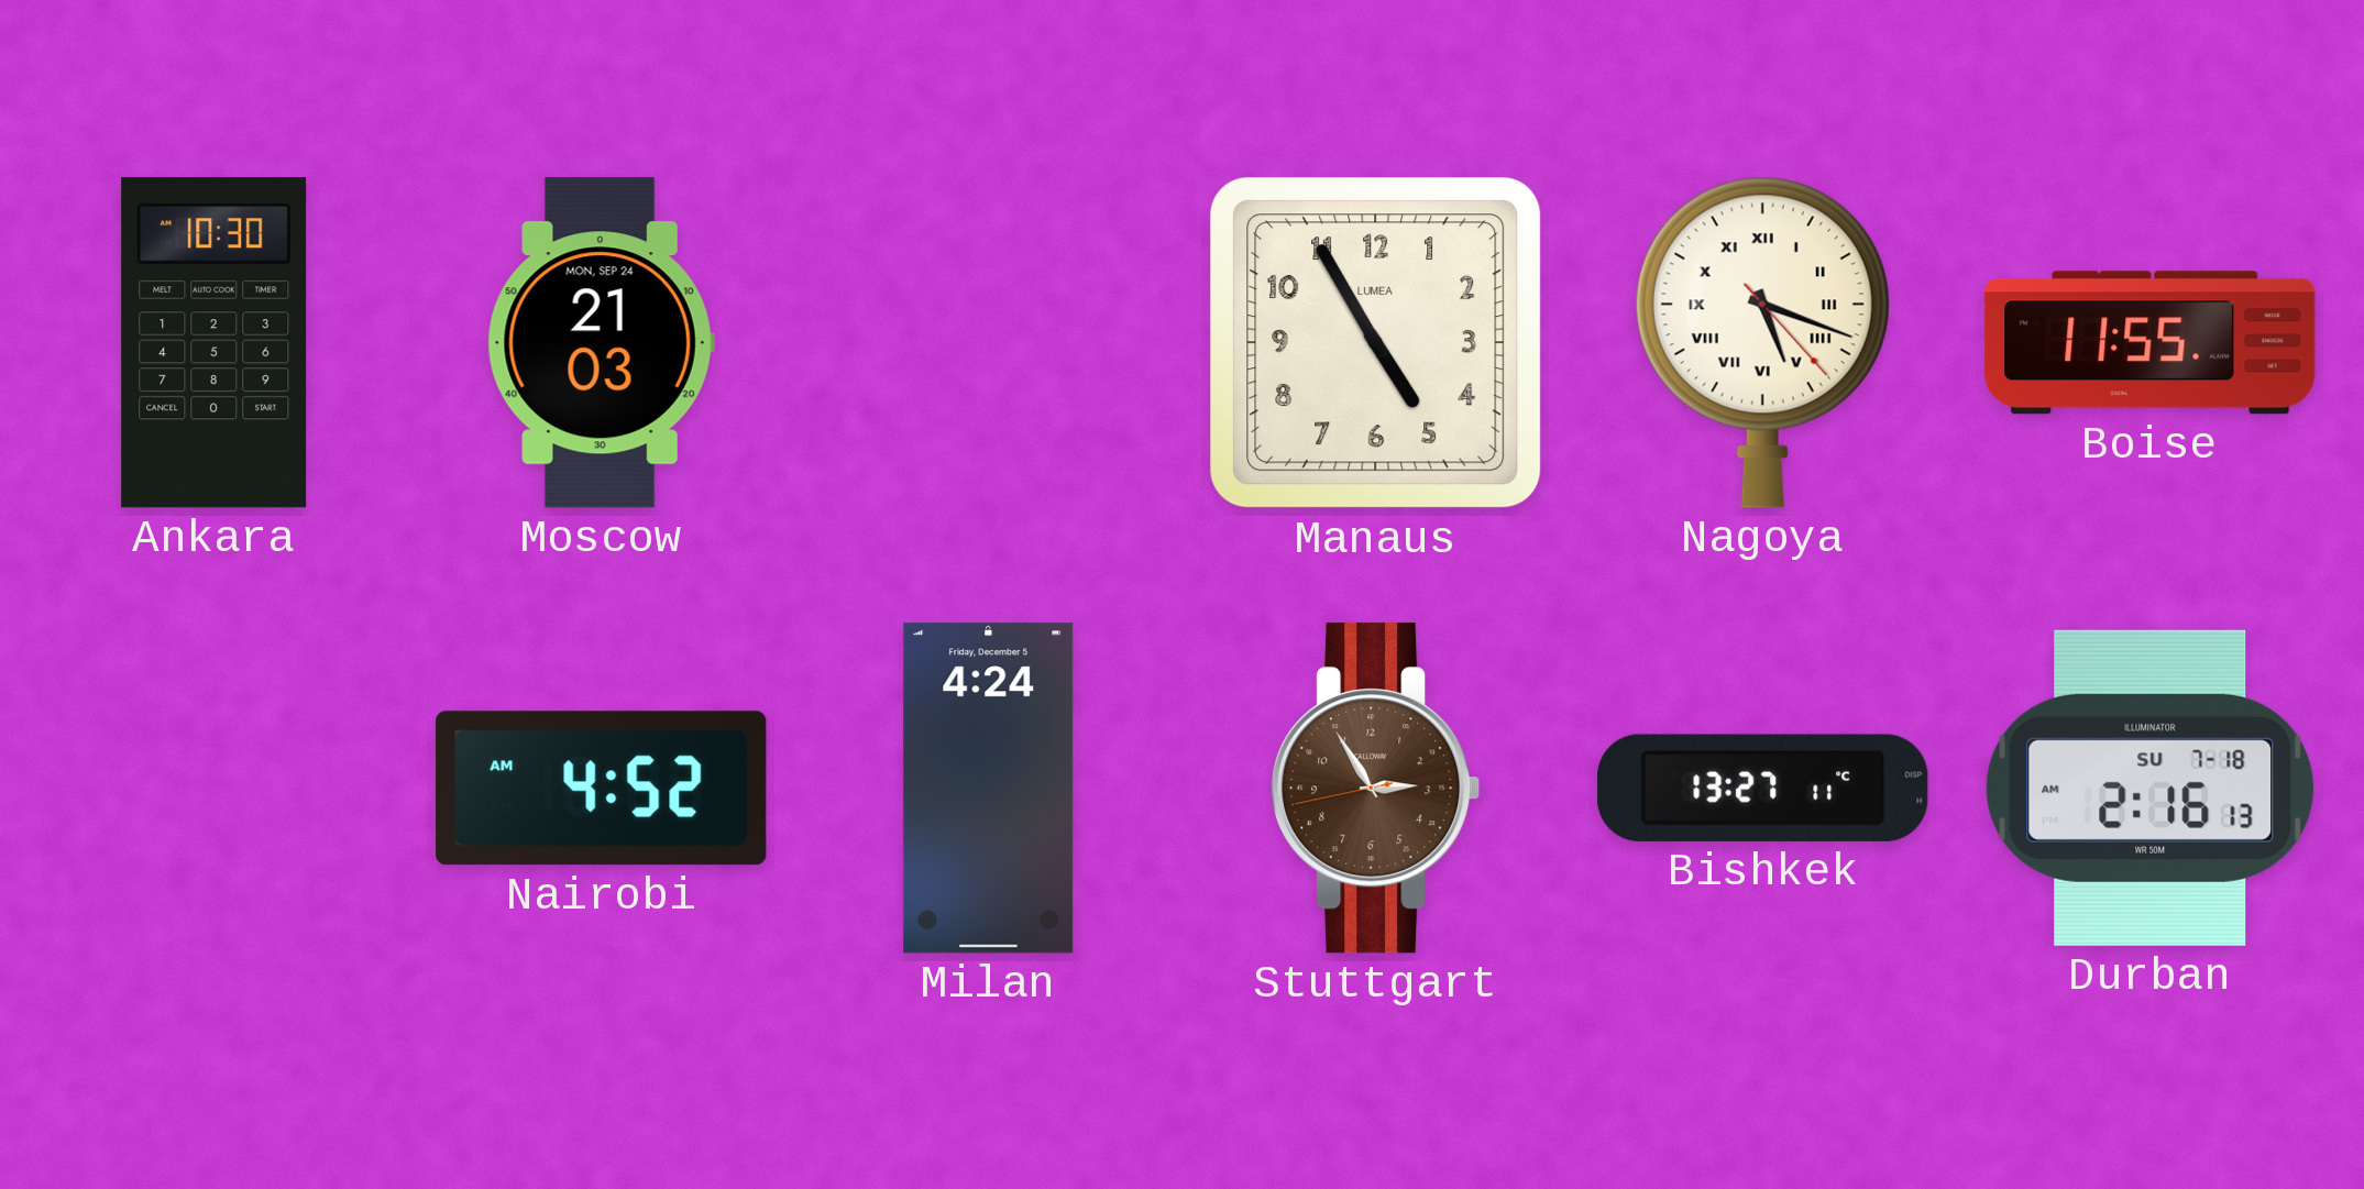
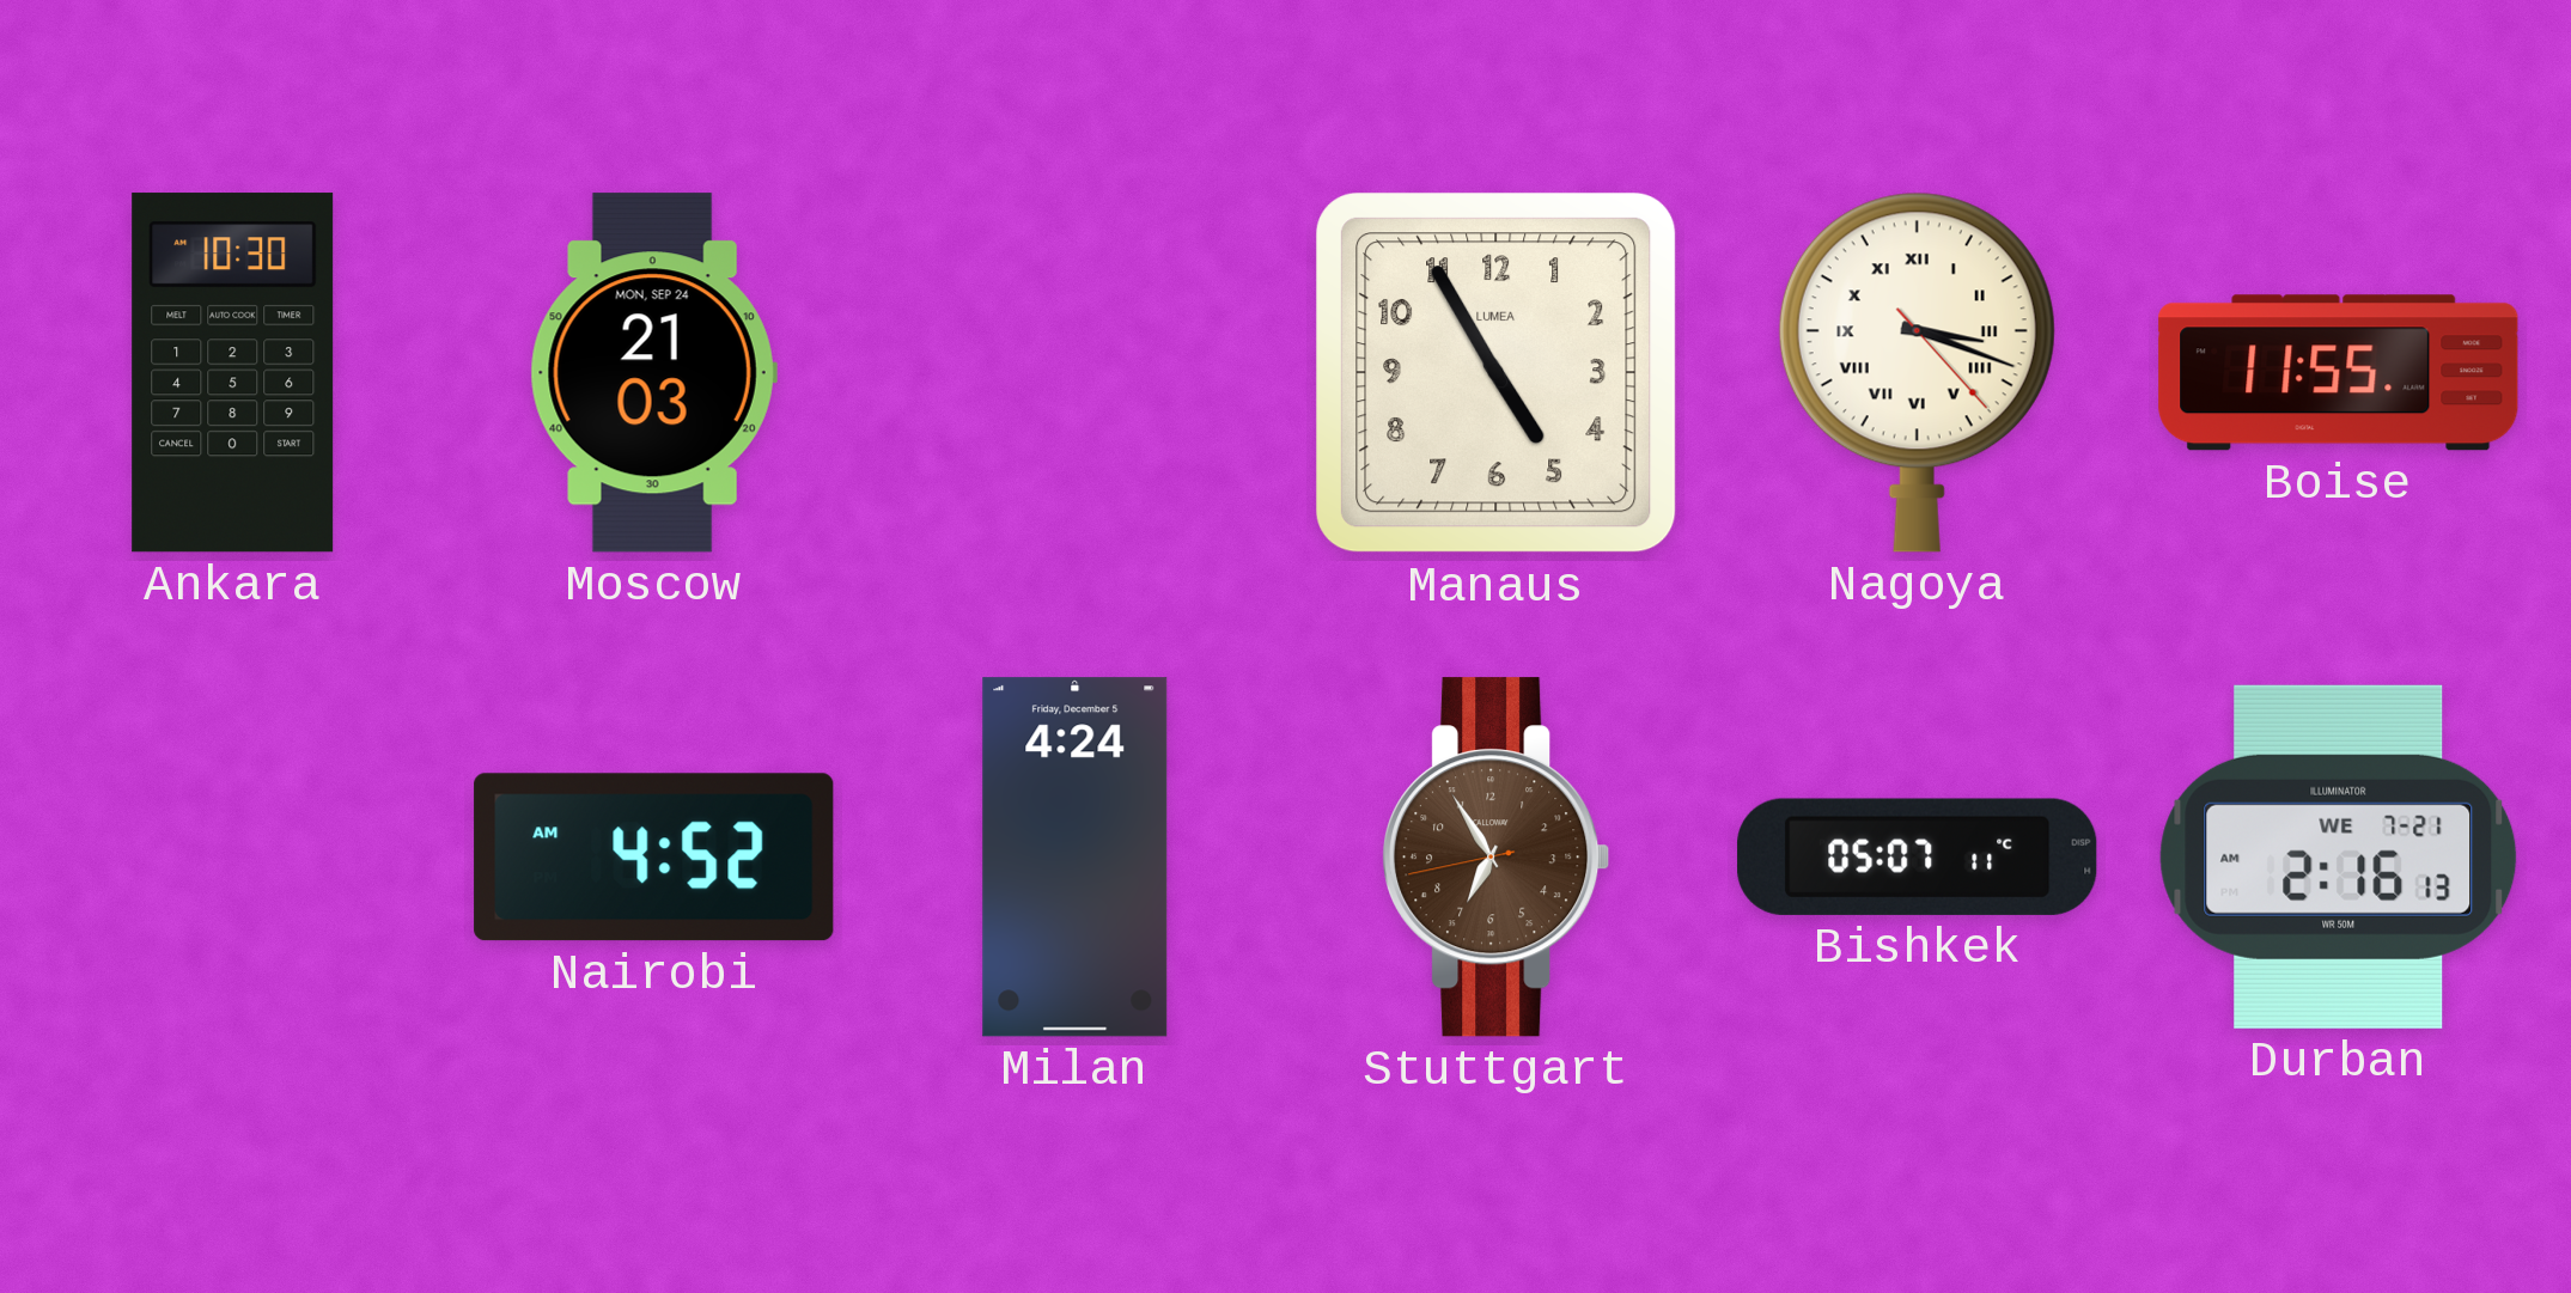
Nagoya: 5:18 -> 3:18 (1917, 372)
Stuttgart: 2:54 -> 6:54 (1497, 858)
Bishkek: 13:27 -> 05:07 (1918, 856)
Durban date: SU 7-18 -> WE 7-21 (2339, 856)
